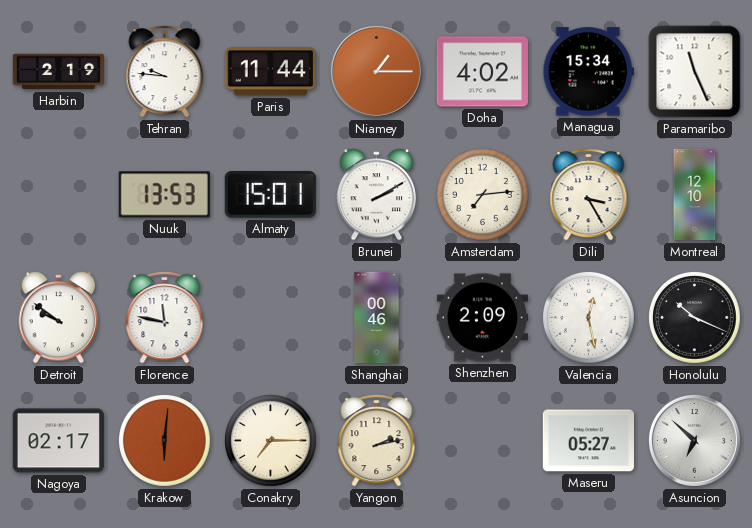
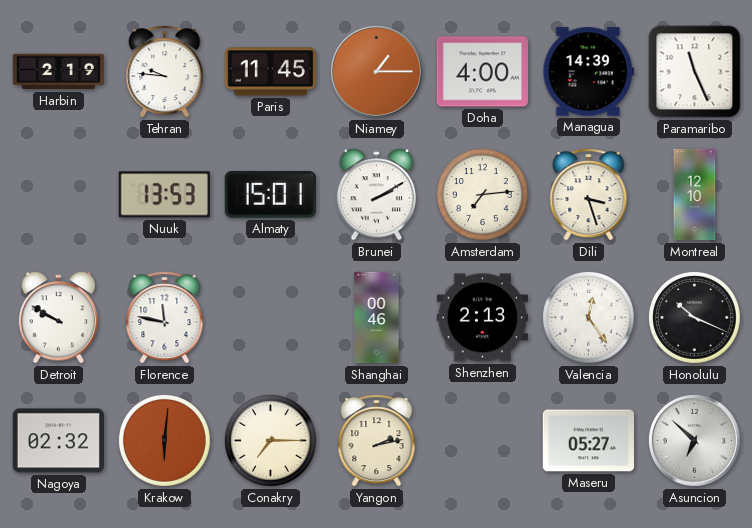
Paris: 11:44 -> 11:45 (270, 72)
Doha: 4:02 -> 4:00 (482, 72)
Managua: 15:34 -> 14:39 (588, 72)
Dili: 3:25 -> 3:27 (589, 195)
Detroit: 9:51 -> 9:50 (59, 318)
Shenzhen: 2:09 -> 2:13 (482, 318)
Valencia: 12:28 -> 12:24 (588, 317)
Nagoya: 02:17 -> 02:32 (58, 441)
